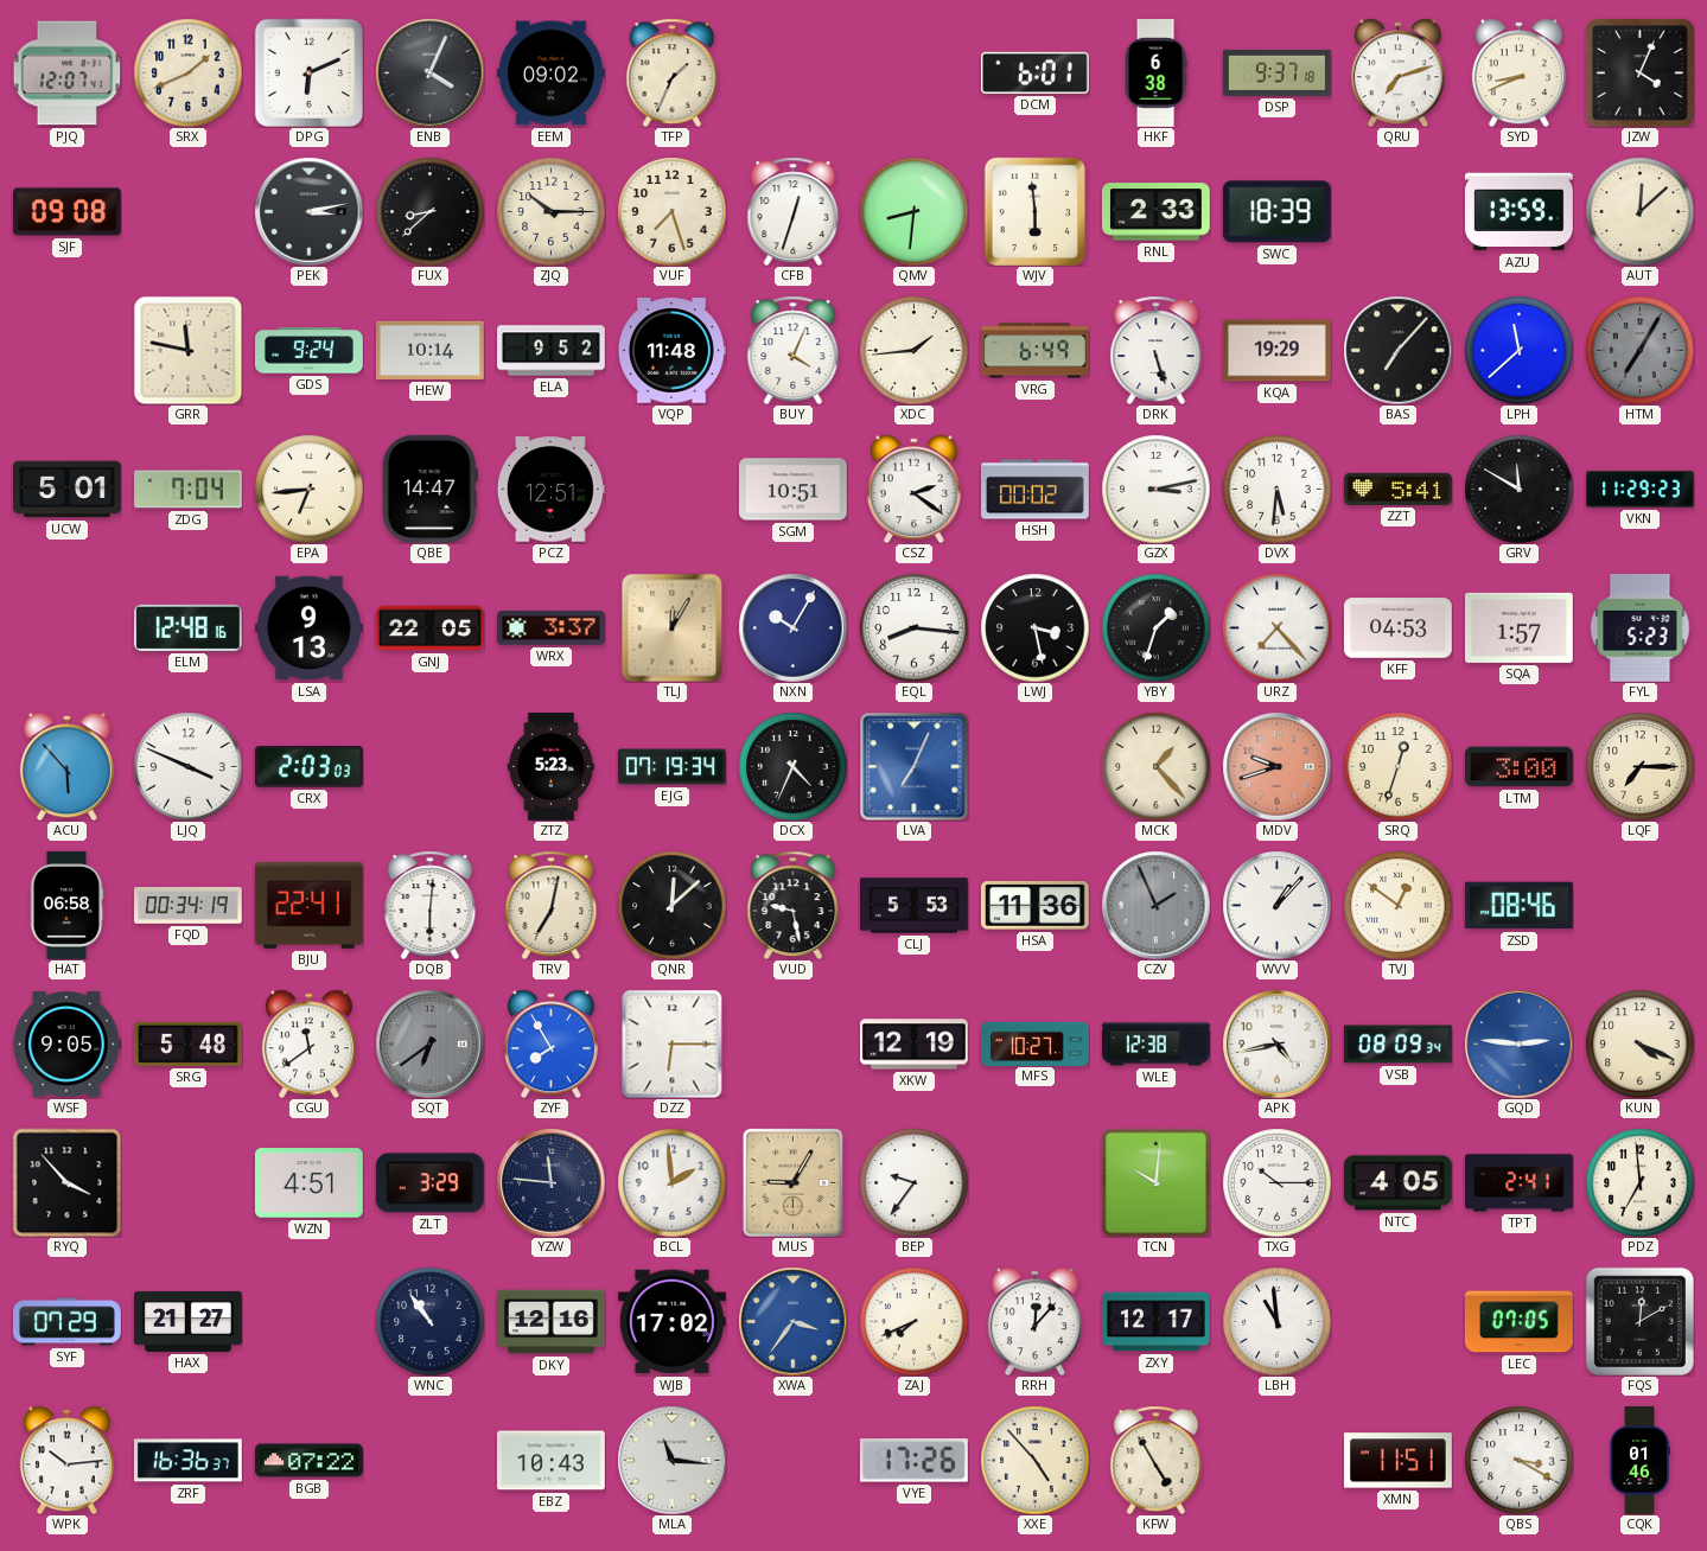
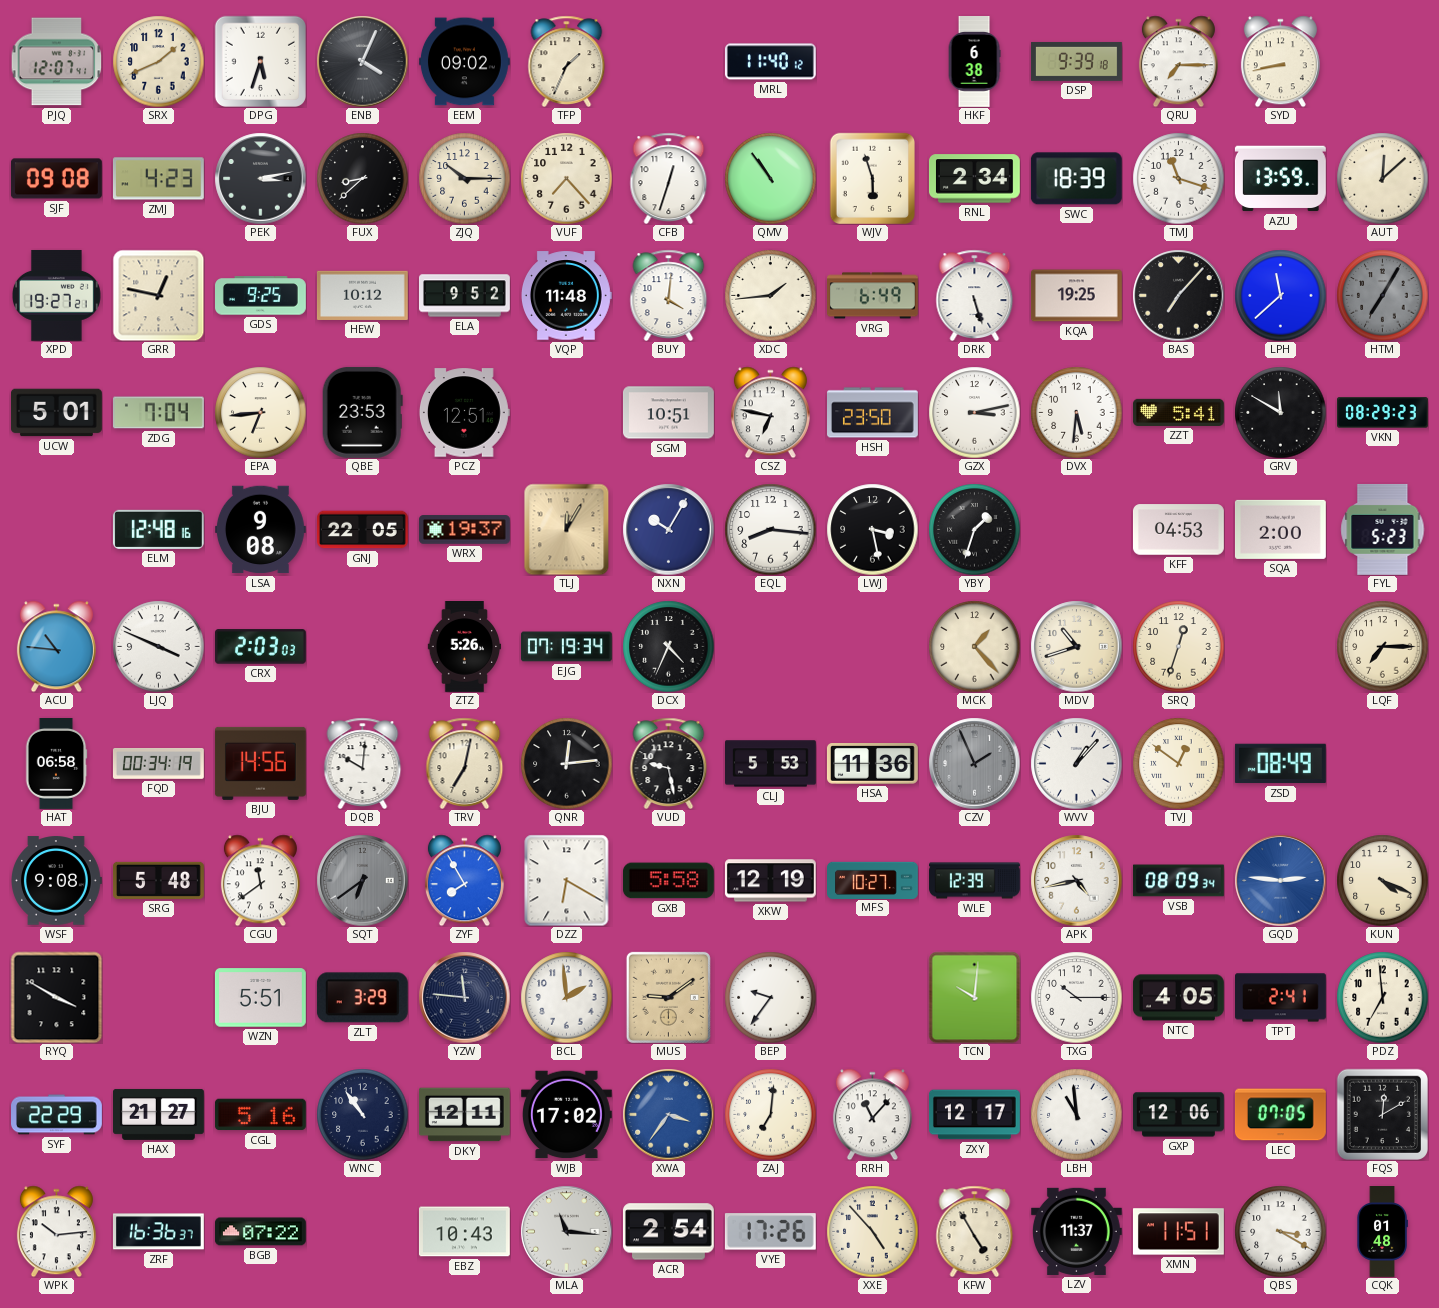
DPG: 6:11 -> 5:33 (260, 61)
MRL: none -> 11:40 (770, 62)
DCM: 6:01 -> none (1034, 72)
DSP: 9:37 -> 9:39 (1077, 61)
QRU: 7:12 -> 7:15 (1178, 61)
SYD: 8:41 -> 8:43 (1280, 61)
JZW: 4:04 -> none (1639, 72)
ZMJ: none -> 4:23 (158, 179)
VUF: 7:27 -> 7:23 (566, 178)
QMV: 8:31 -> 10:54 (770, 178)
WJV: 5:59 -> 5:57 (872, 178)
RNL: 2:33 -> 2:34 (974, 179)
TMJ: none -> 11:18 (1178, 178)
XPD: none -> 19:27 (56, 295)
GRR: 11:47 -> 12:47 (158, 295)
GDS: 9:24 -> 9:25 (261, 296)
HEW: 10:14 -> 10:12 (362, 295)
BUY: 4:04 -> 4:01 (669, 295)
KQA: 19:29 -> 19:25 (1076, 296)
QBE: 14:47 -> 23:53 (362, 412)
CSZ: 2:21 -> 6:47 (770, 412)
HSH: 00:02 -> 23:50 (873, 413)
VKN: 11:29 -> 08:29 (1383, 413)
LSA: 9:13 -> 9:08 (260, 530)
WRX: 3:37 -> 19:37 (464, 530)
URZ: 7:23 -> none (1276, 627)
SQA: 1:57 -> 2:00 (1280, 529)
ACU: 5:53 -> 10:46 (56, 646)
ZTZ: 5:23 -> 5:26 (465, 647)
LVA: 7:04 -> none (913, 766)
MDV: 9:42 -> 10:42 (1076, 646)
MDV dial: salmon -> cream (1076, 646)
LTM: 3:00 -> none (1518, 767)
BJU: 22:41 -> 14:56 (260, 763)
DQB: 6:01 -> 10:01 (363, 763)
QNR: 12:08 -> 12:14 (566, 763)
ZSD: 08:46 -> 08:49 (1280, 764)
WSF: 9:05 -> 9:08 (57, 881)
DZZ: 6:15 -> 6:20 (567, 880)
GXB: none -> 5:58 (668, 881)
WLE: 12:38 -> 12:39 (975, 881)
RYQ: 3:53 -> 3:50 (56, 997)
WZN: 4:51 -> 5:51 (260, 998)
MUS: 9:05 -> 9:09 (668, 997)
SYF: 07:29 -> 22:29 (57, 1115)
CGL: none -> 5:16 (260, 1115)
DKY: 12:16 -> 12:11 (464, 1115)
ZAJ: 7:41 -> 7:01 (770, 1114)
RRH: 12:07 -> 11:07 (872, 1114)
GXP: none -> 12:06 (1178, 1115)
ACR: none -> 2:54 (668, 1232)
LZV: none -> 11:37 (1076, 1231)
CQK: 01:46 -> 01:48 (1382, 1232)
